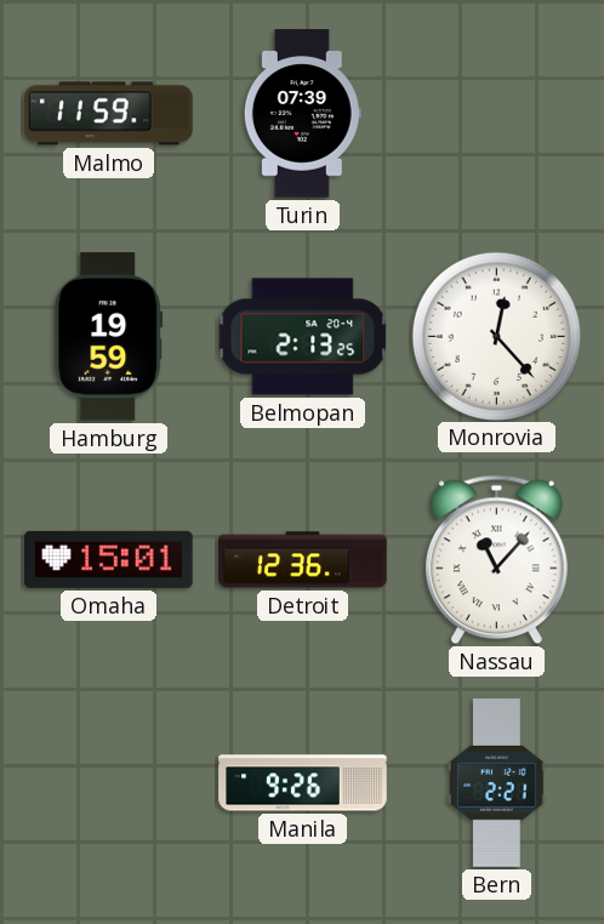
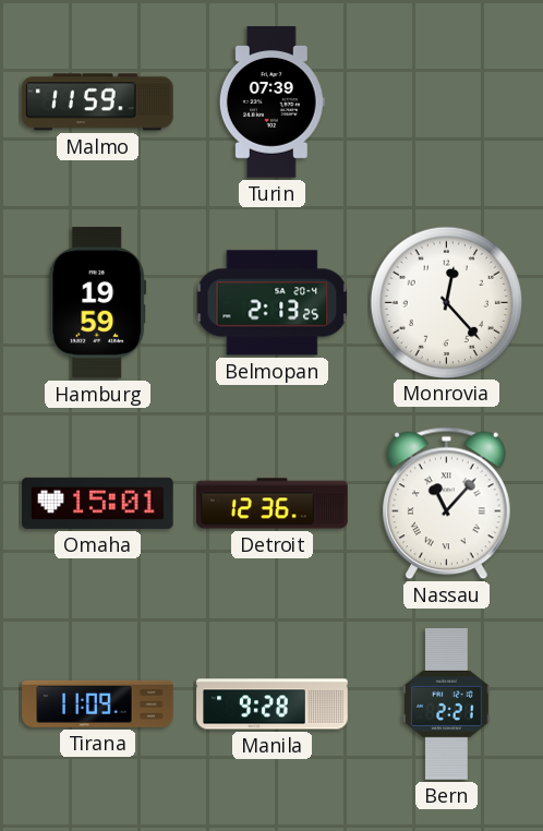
Tirana: none -> 11:09 (98, 703)
Manila: 9:26 -> 9:28 (273, 704)
